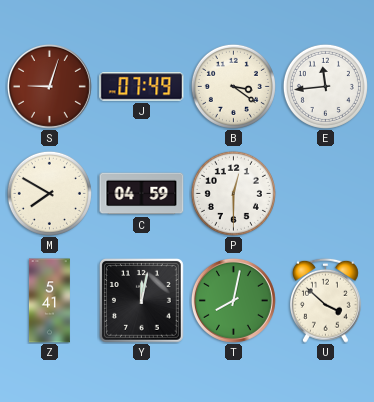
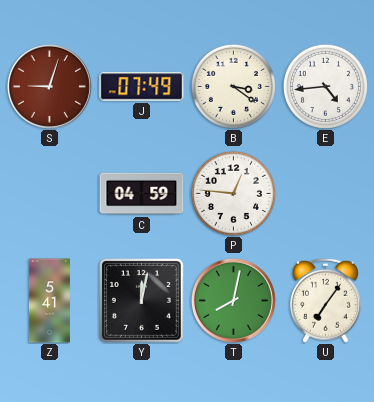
E: 11:44 -> 4:44 (325, 86)
M: 7:50 -> none (49, 193)
P: 12:30 -> 12:46 (233, 193)
U: 3:52 -> 7:06 (325, 300)
